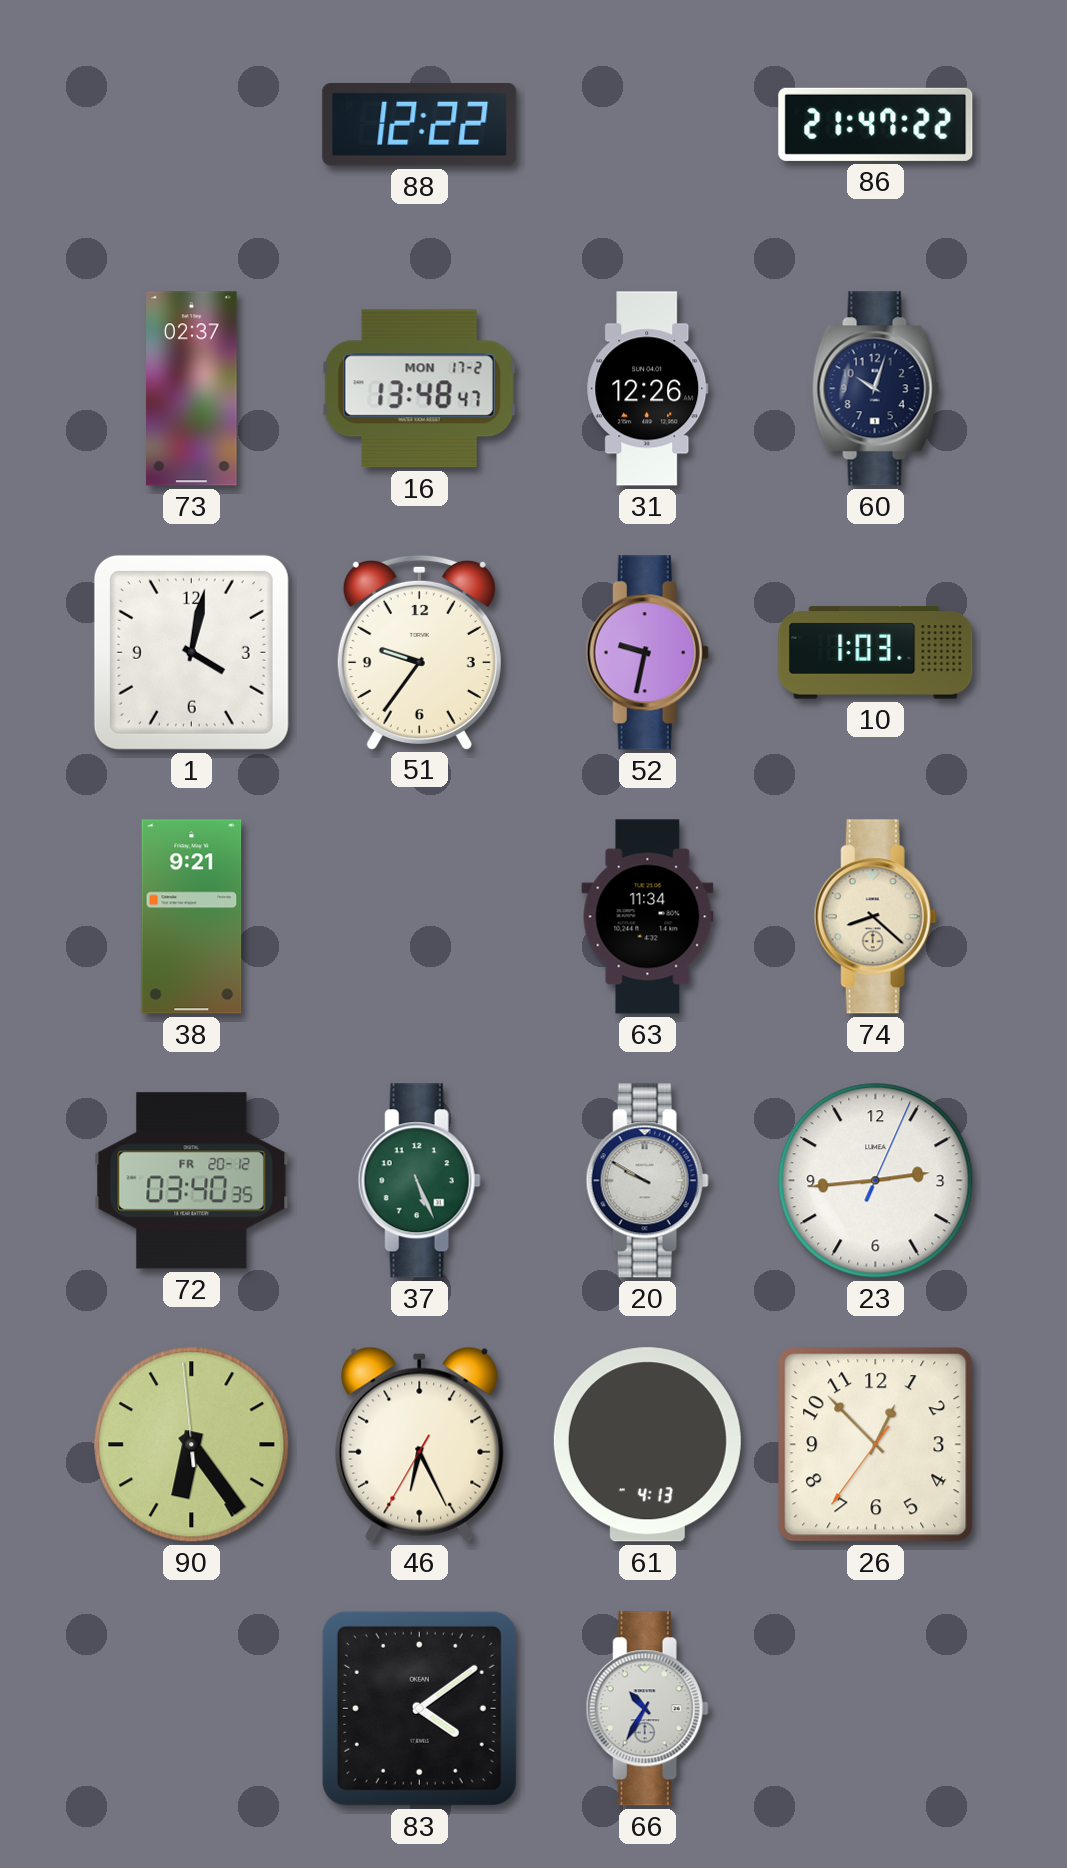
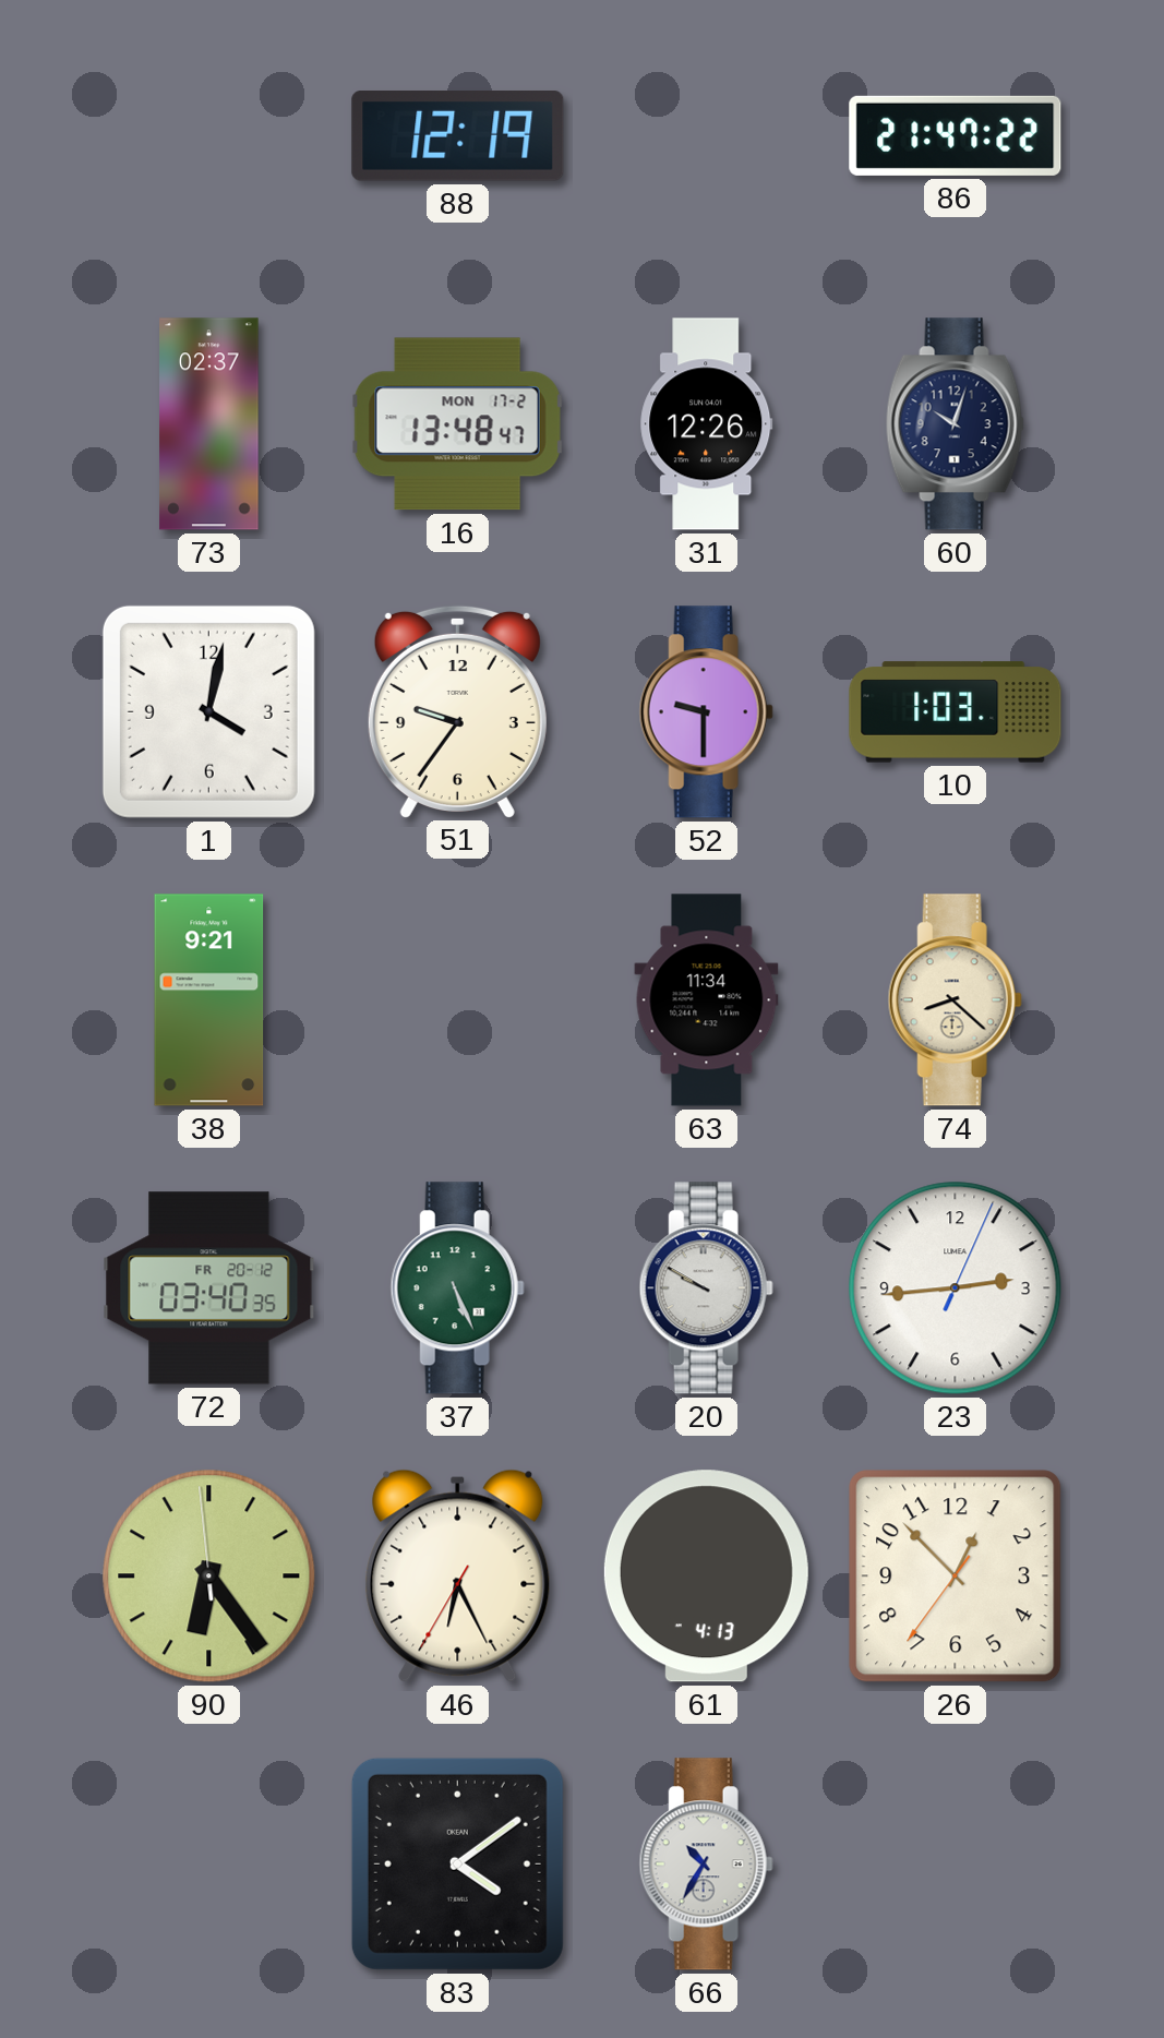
88: 12:22 -> 12:19 (458, 136)
52: 9:32 -> 9:30 (706, 712)
